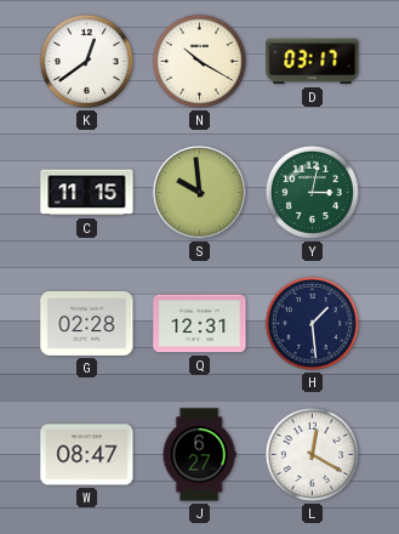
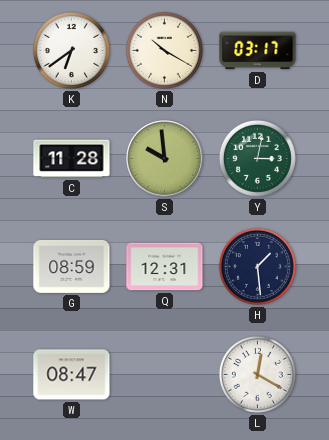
K: 12:39 -> 6:39 (71, 50)
C: 11:15 -> 11:28 (72, 159)
G: 02:28 -> 08:59 (72, 266)
J: 6:27 -> none (199, 455)
